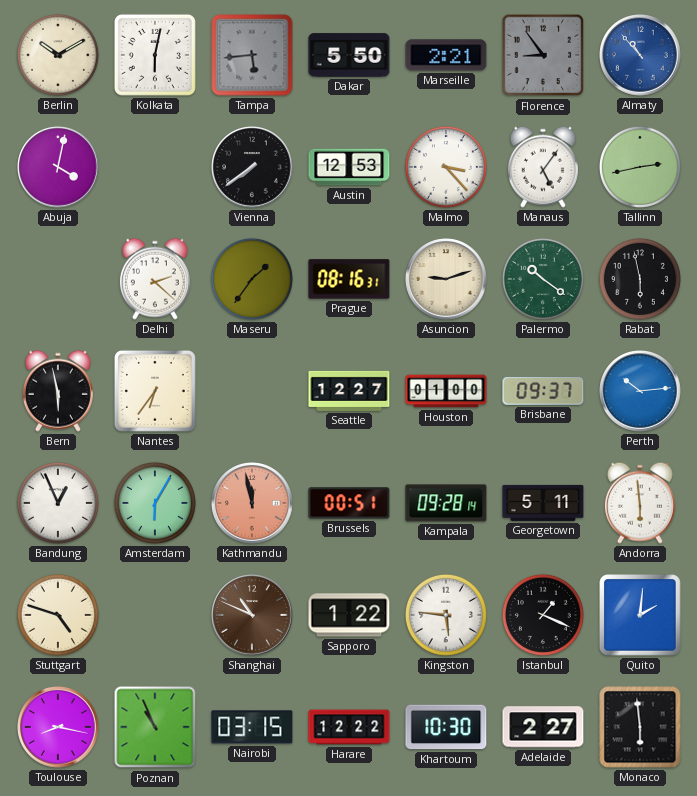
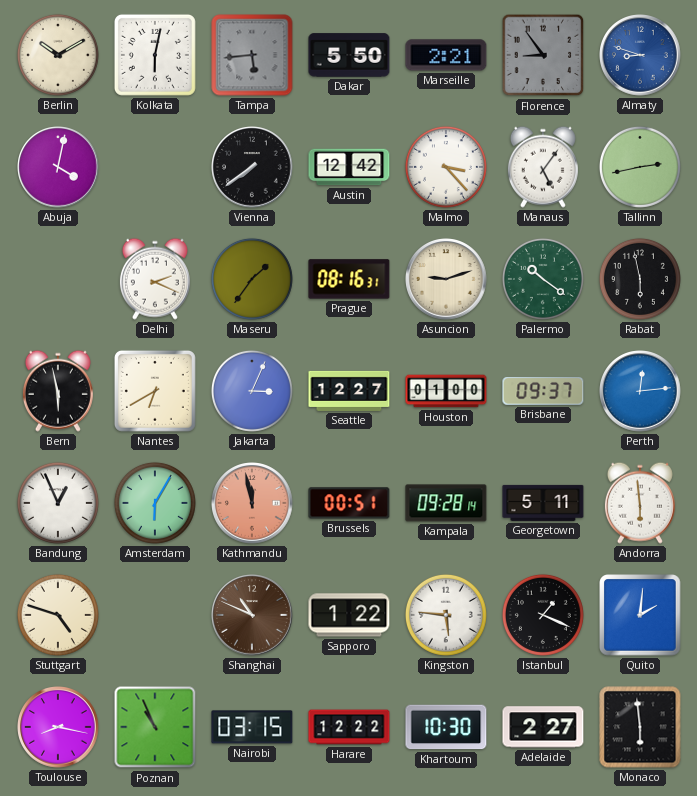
Almaty: 10:53 -> 8:48 (640, 55)
Austin: 12:53 -> 12:42 (349, 167)
Delhi: 2:22 -> 2:19 (155, 279)
Nantes: 6:36 -> 6:40 (155, 391)
Jakarta: none -> 3:04 (252, 391)
Perth: 10:14 -> 12:14 (640, 391)
